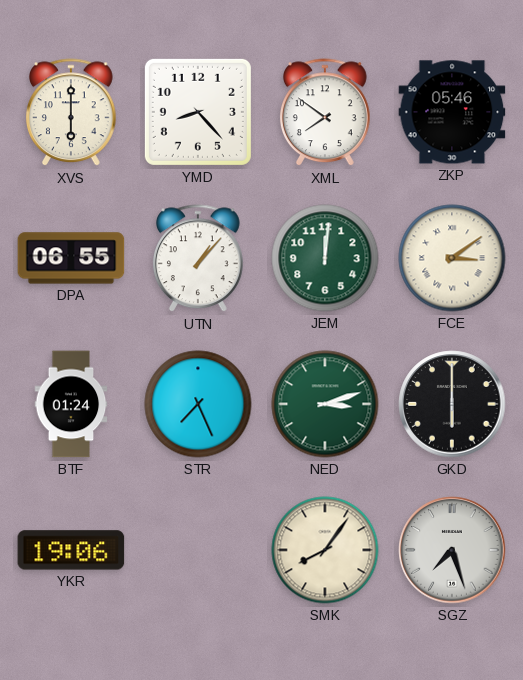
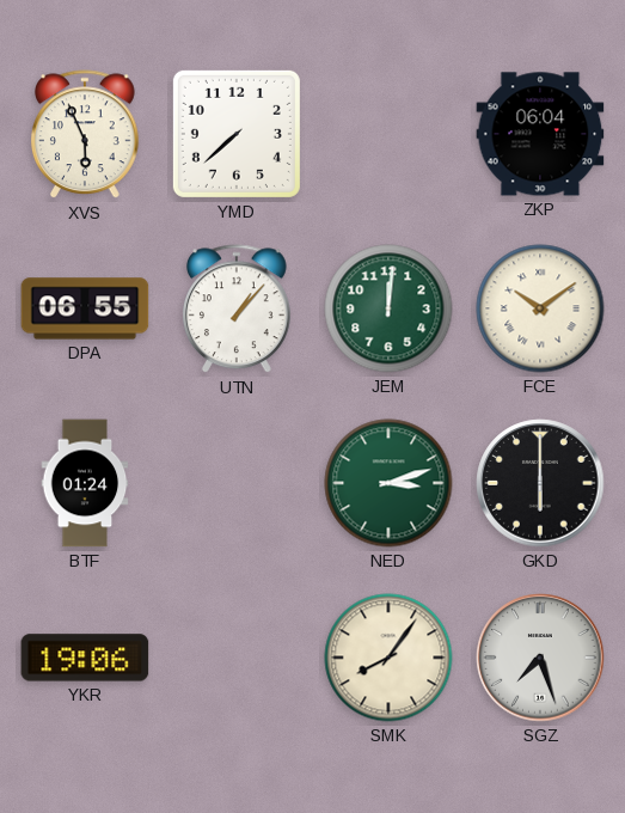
XVS: 6:00 -> 5:56 (85, 135)
YMD: 8:23 -> 7:38 (237, 134)
XML: 7:51 -> none (325, 113)
ZKP: 05:46 -> 06:04 (540, 134)
FCE: 3:09 -> 10:09 (540, 308)
STR: 7:26 -> none (198, 404)
